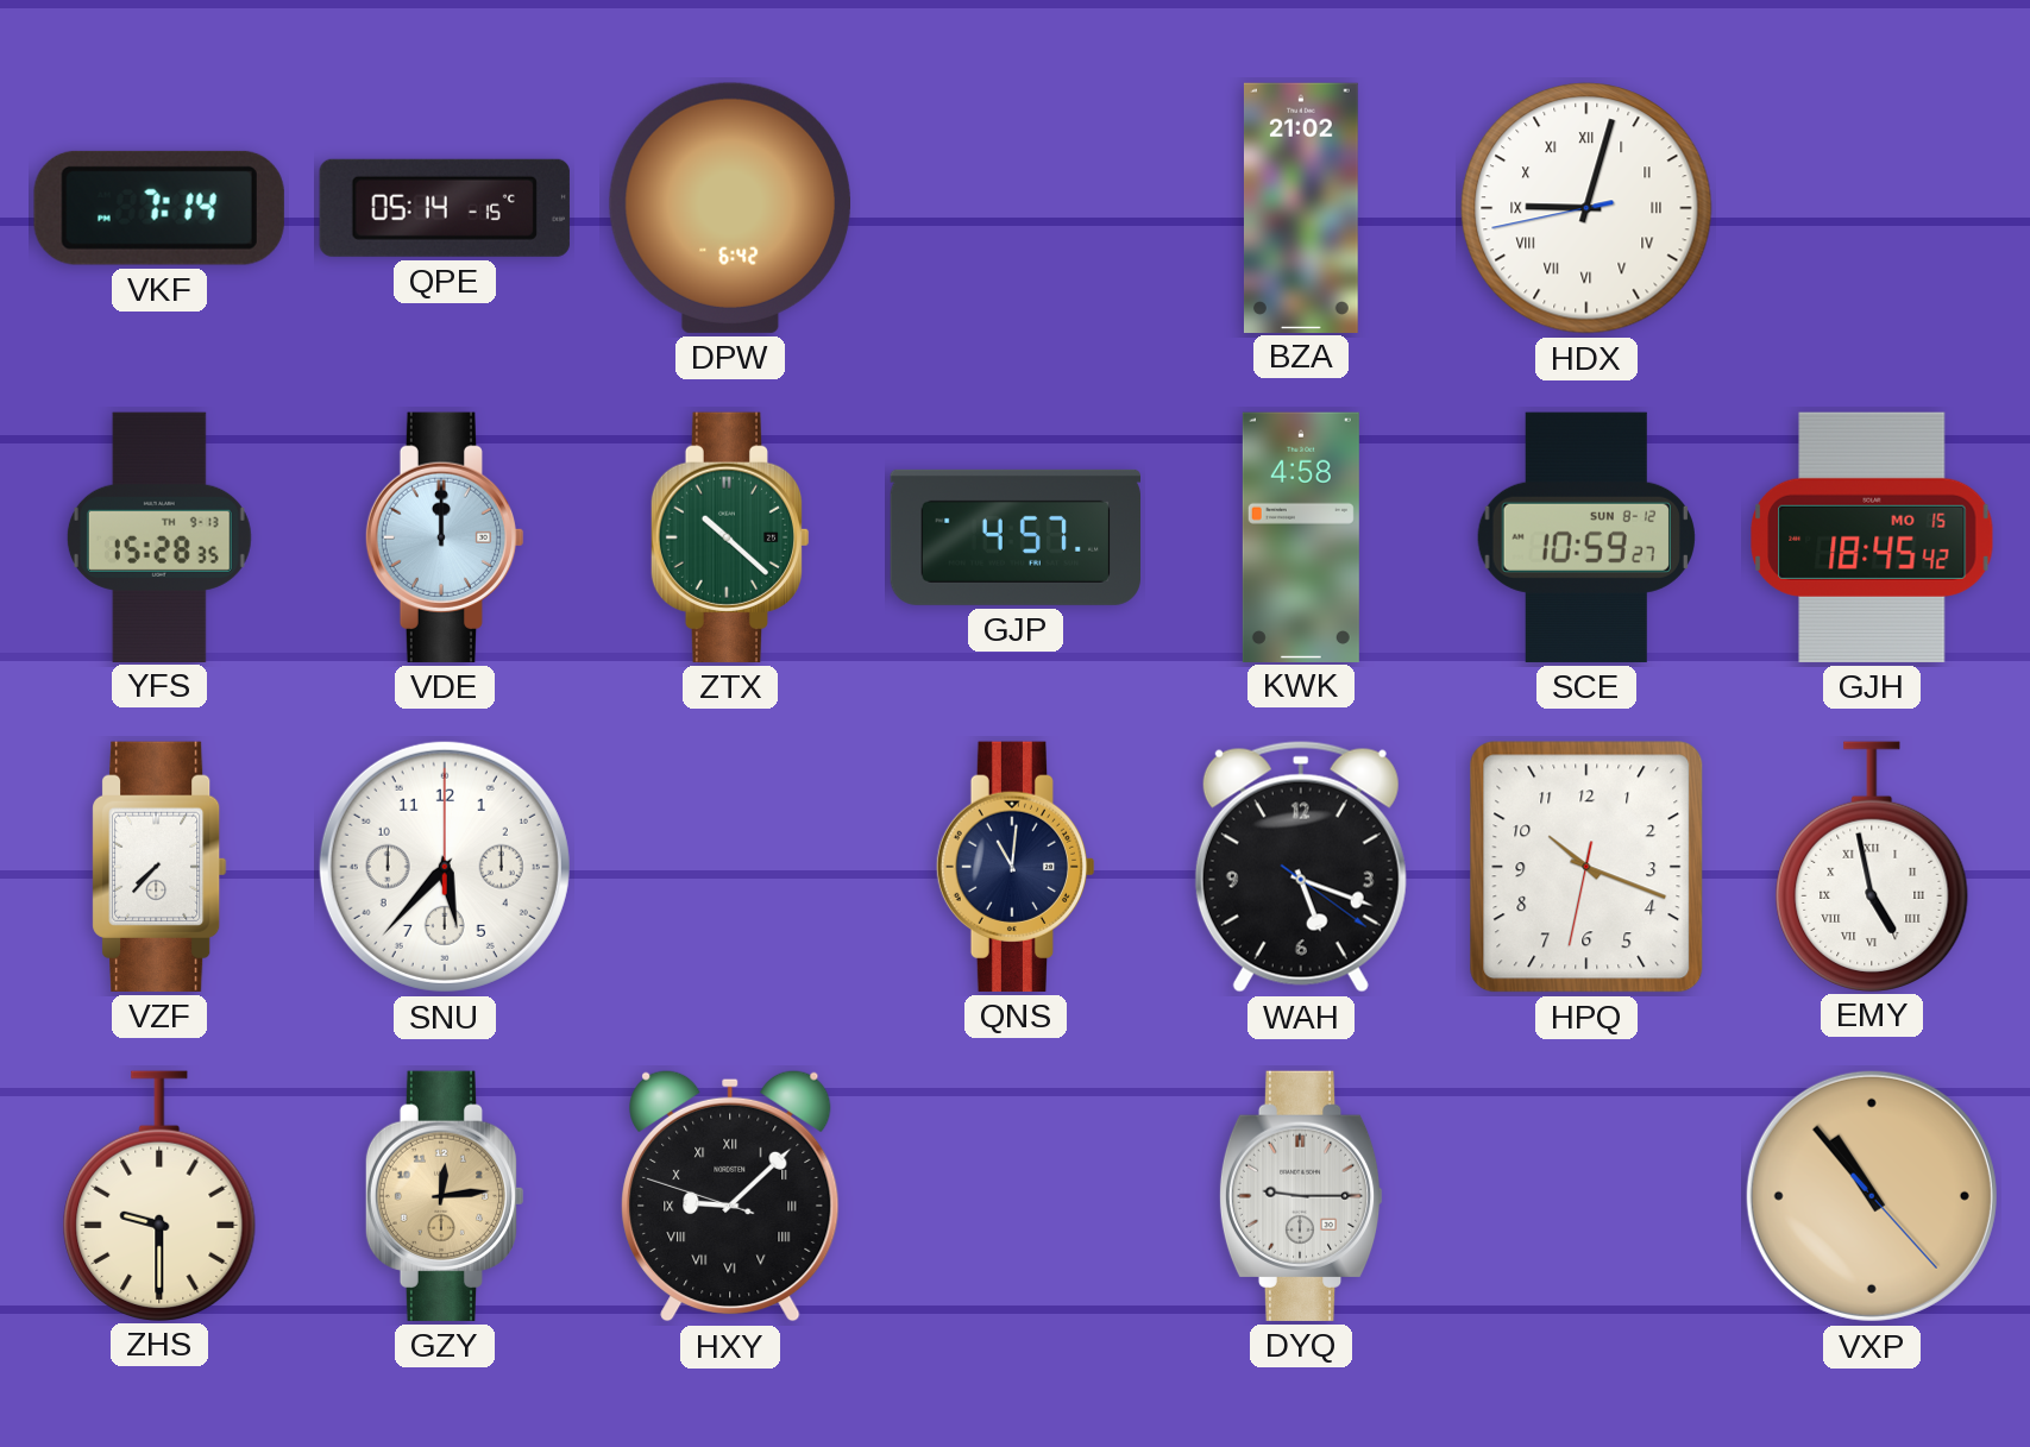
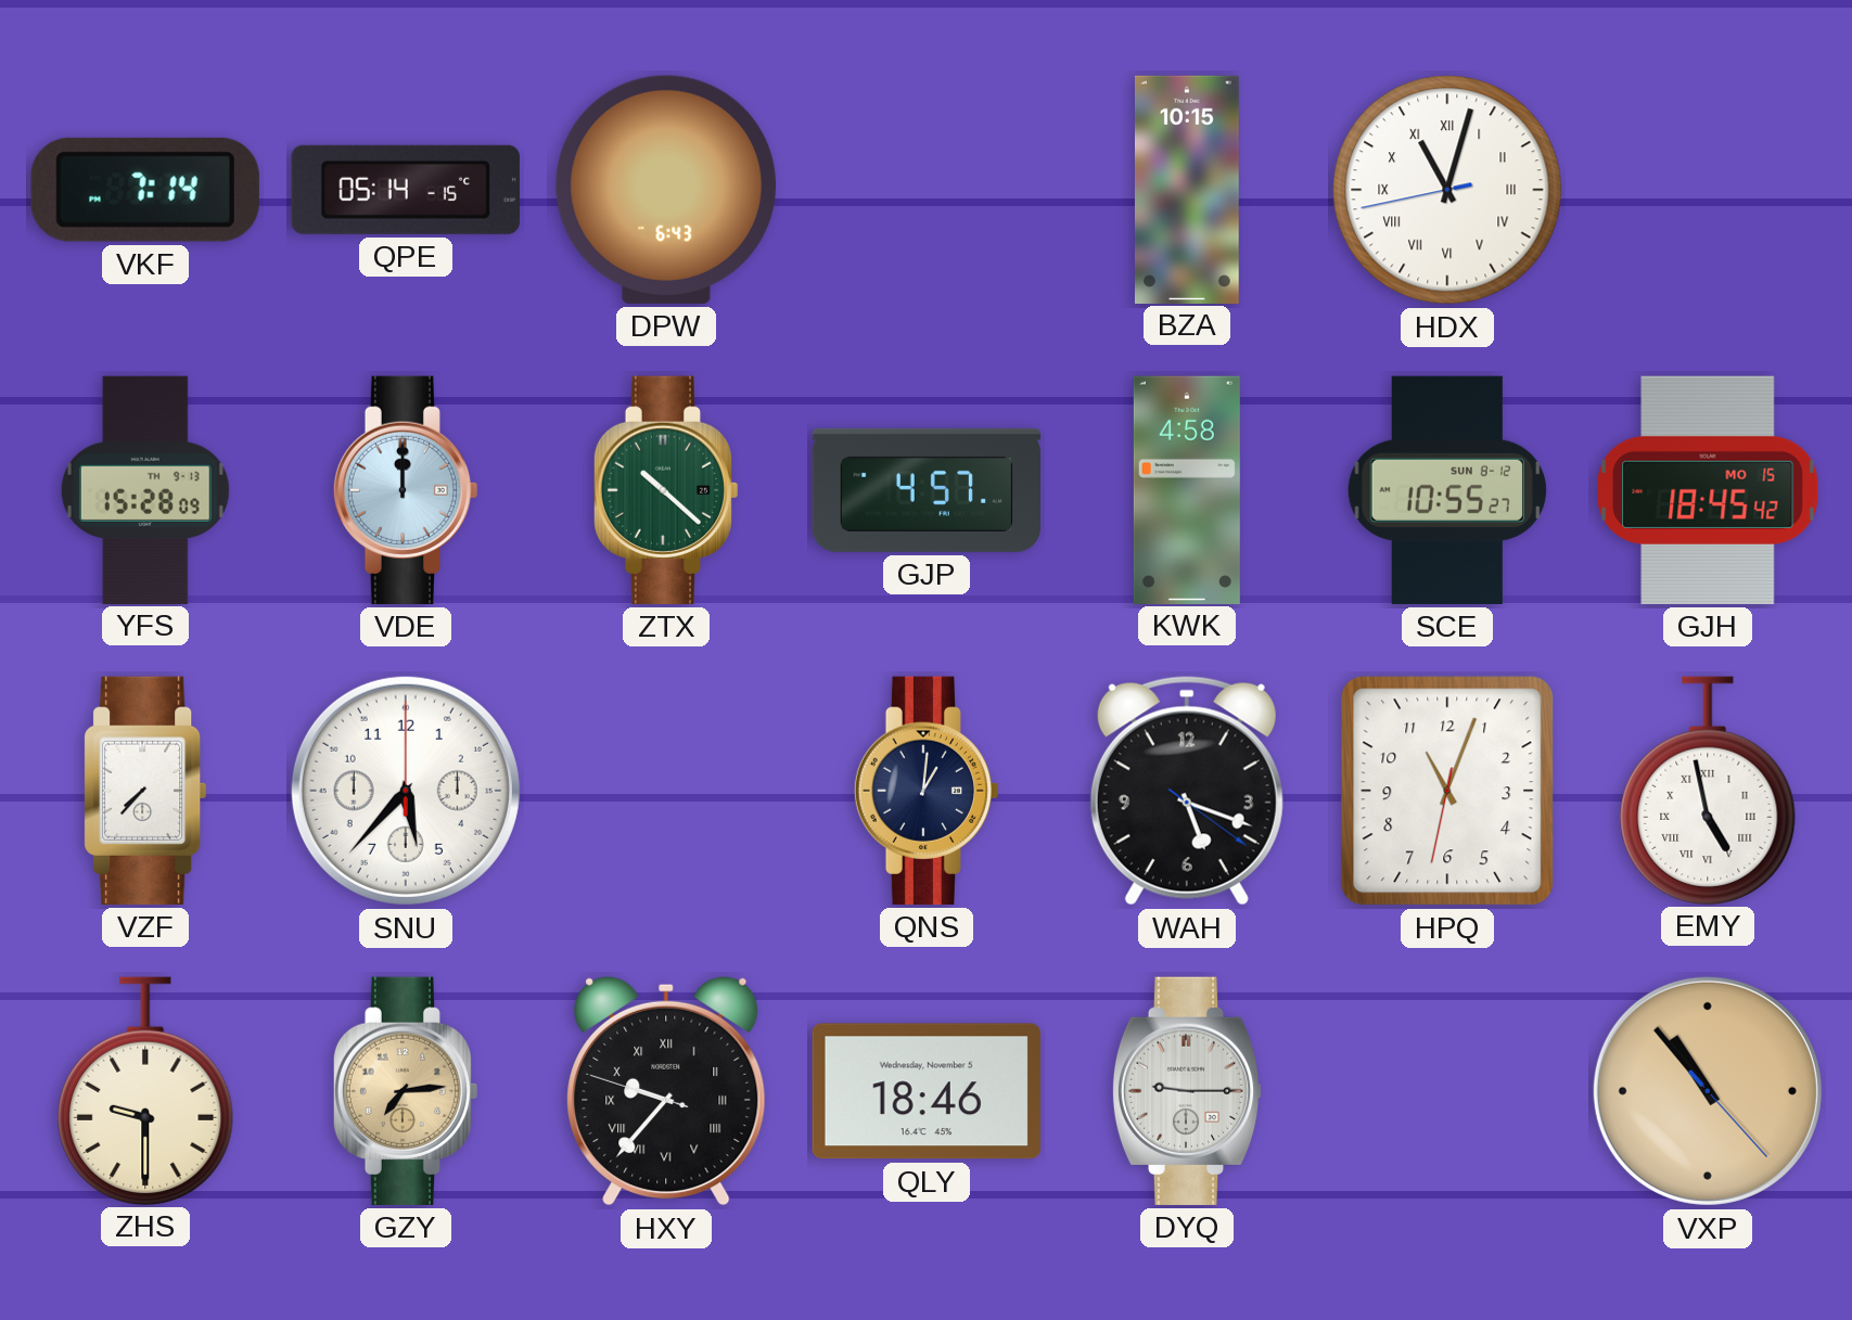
DPW: 6:42 -> 6:43 (665, 190)
BZA: 21:02 -> 10:15 (1187, 189)
HDX: 9:02 -> 11:02 (1447, 190)
YFS: 15:28:35 -> 15:28:09 (145, 489)
SCE: 10:59 -> 10:55 (1447, 490)
QNS: 11:01 -> 1:01 (927, 791)
HPQ: 10:18 -> 11:03 (1447, 791)
GZY: 12:14 -> 7:14 (406, 1091)
HXY: 9:07 -> 9:36 (666, 1091)
QLY: none -> 18:46 (927, 1091)
